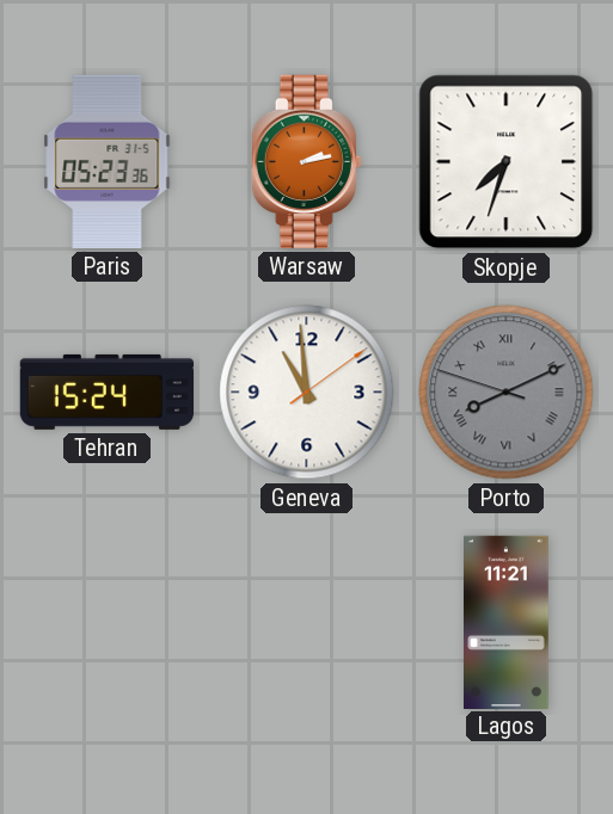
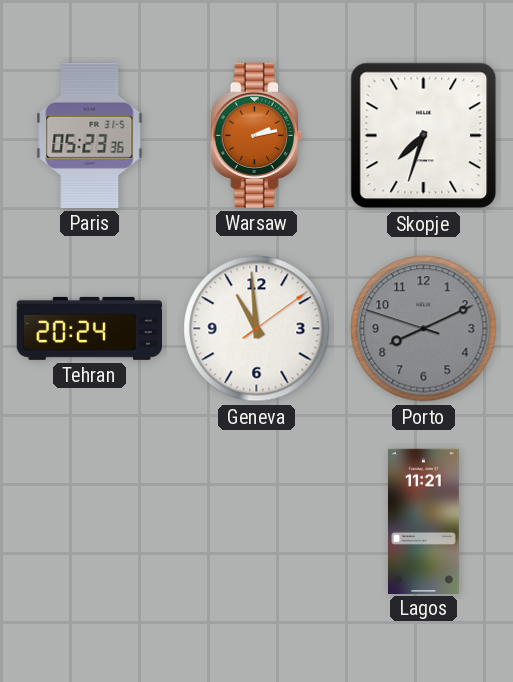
Tehran: 15:24 -> 20:24 (89, 328)
Porto numerals: Roman -> Arabic (424, 329)
